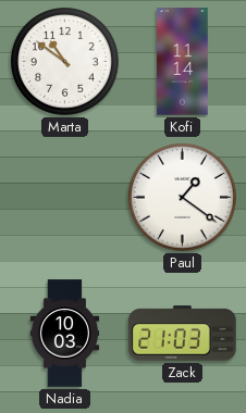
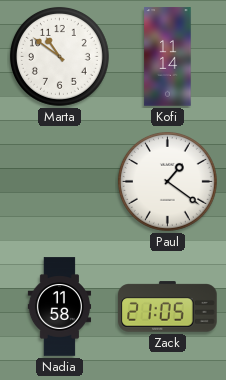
Nadia: 10:03 -> 11:58 (60, 307)
Zack: 21:03 -> 21:05 (168, 307)
